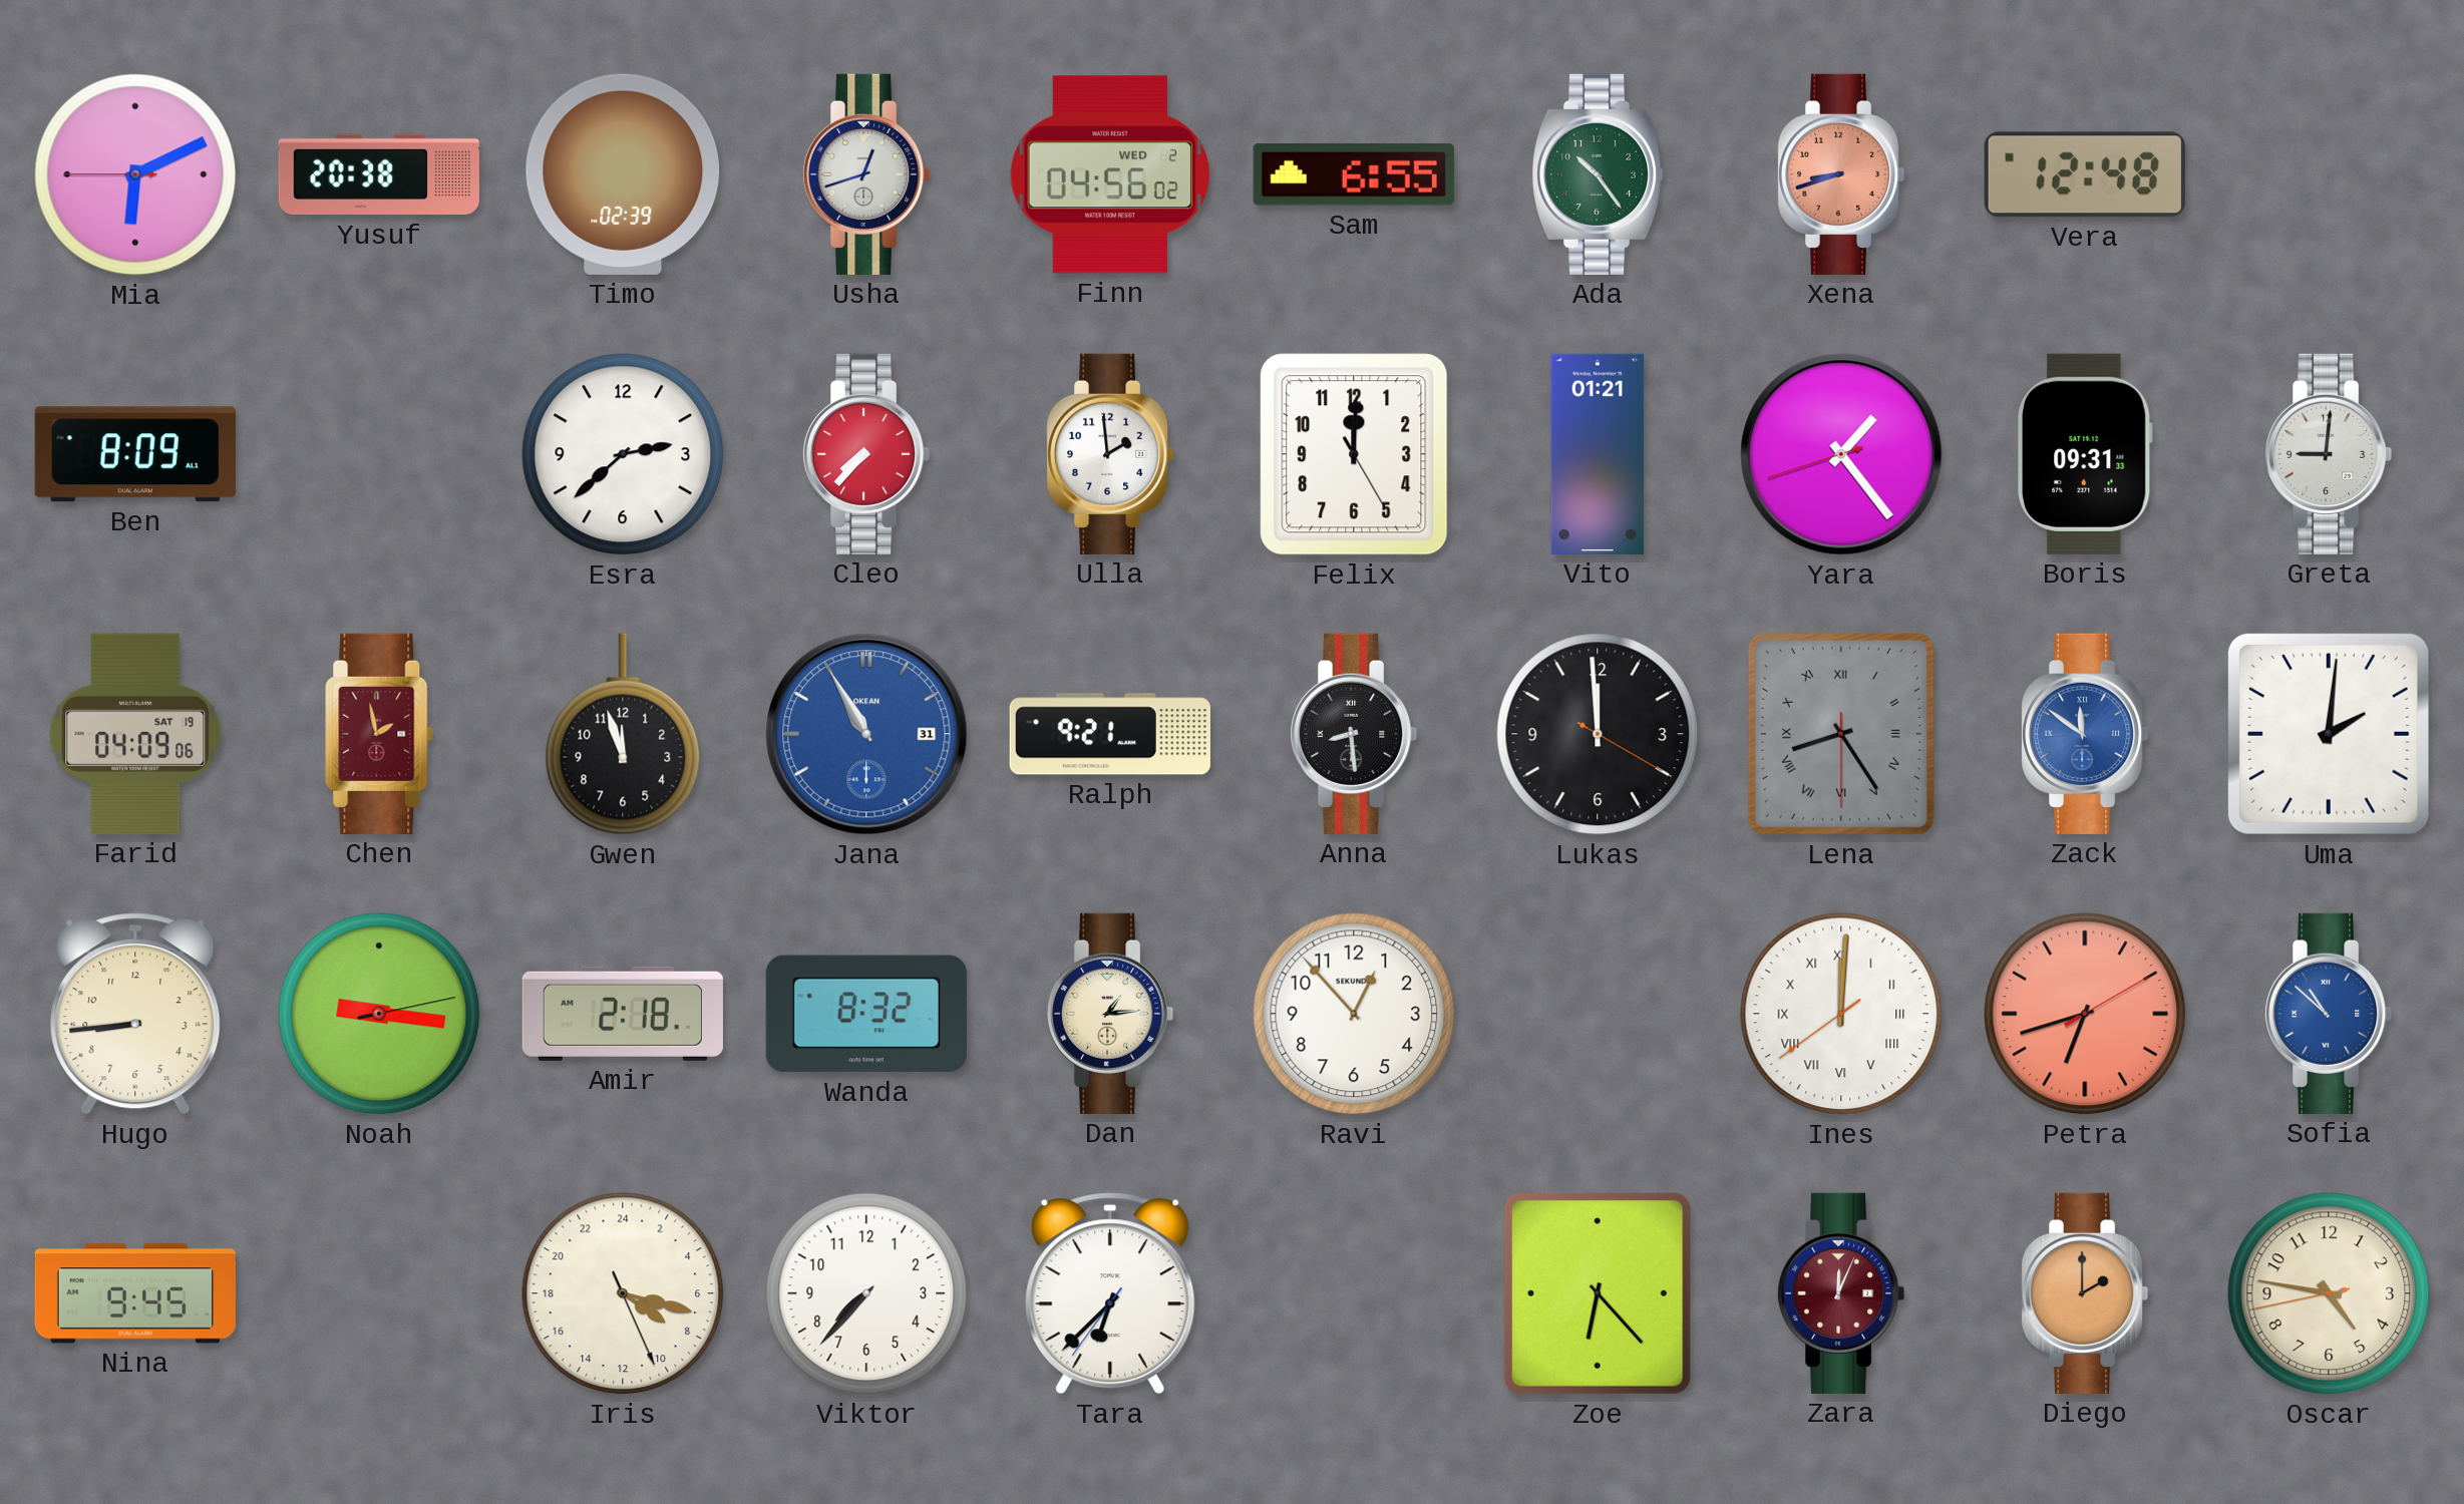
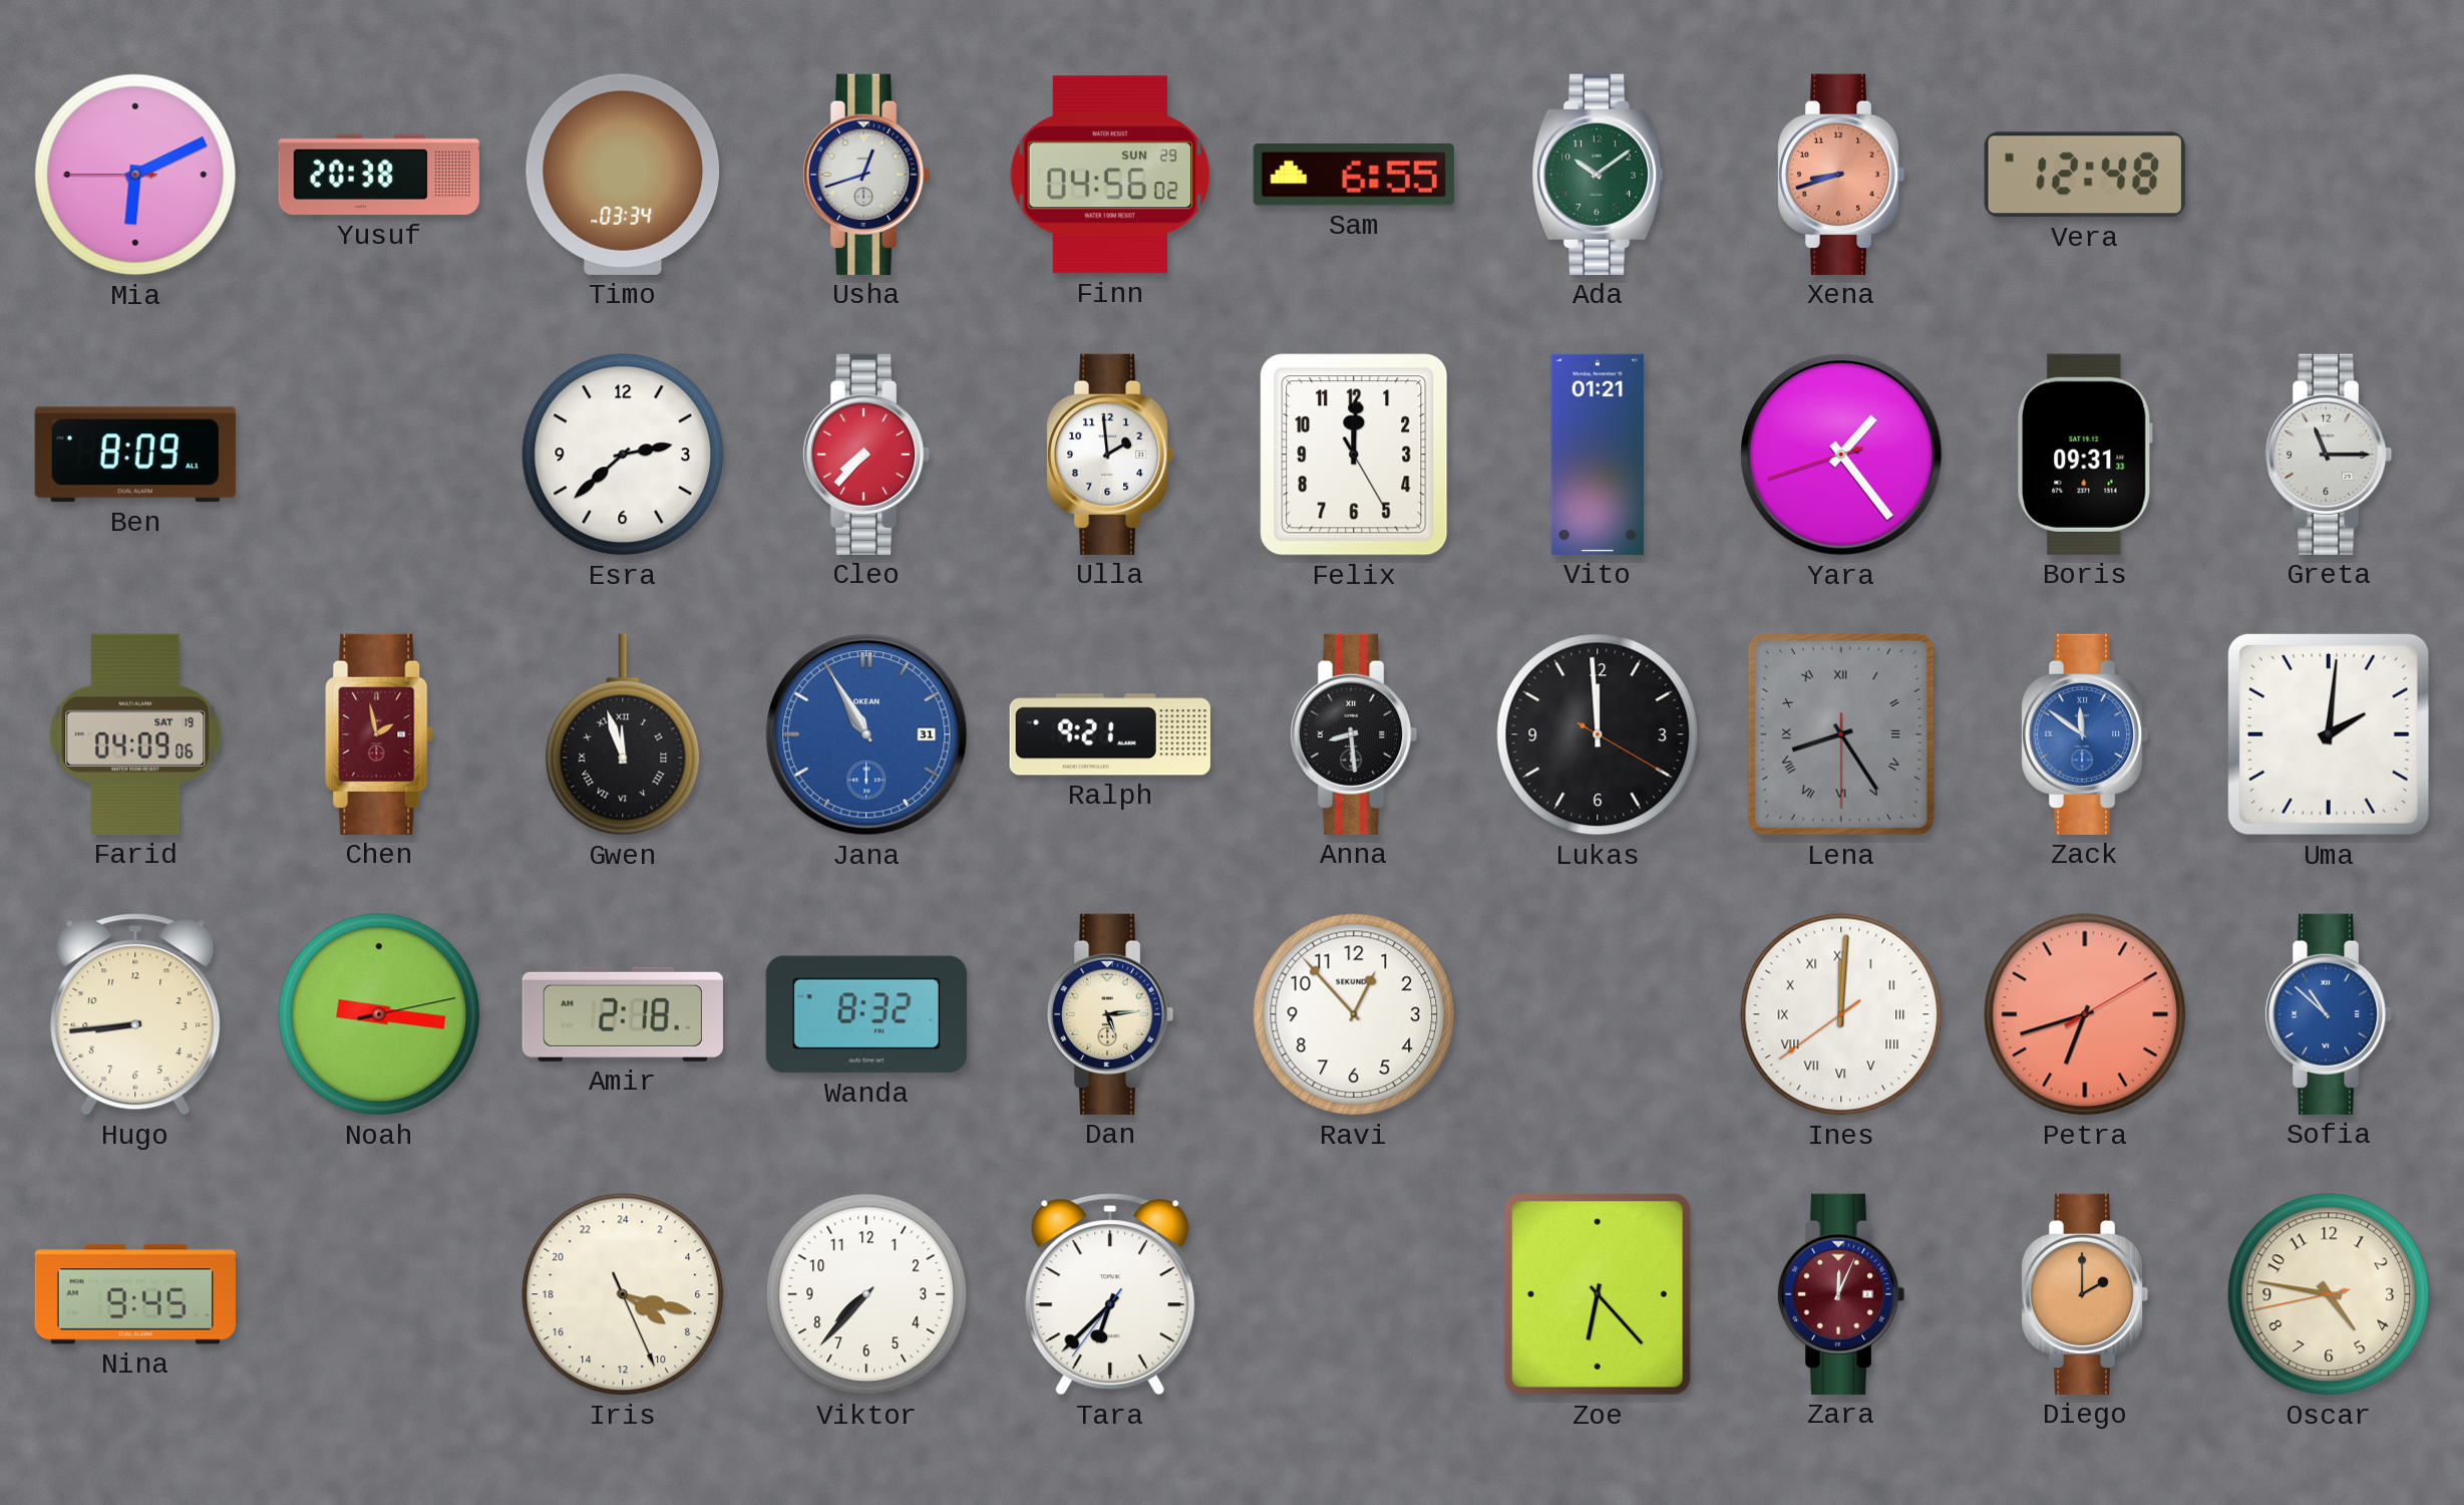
Timo: 02:39 -> 03:34 (623, 175)
Finn date: WED 2 -> SUN 29 (1109, 175)
Ada: 10:24 -> 10:09 (1598, 175)
Greta: 9:01 -> 11:15 (2330, 455)
Gwen numerals: Arabic -> Roman (623, 734)
Dan: 1:14 -> 5:14 (1111, 1014)
